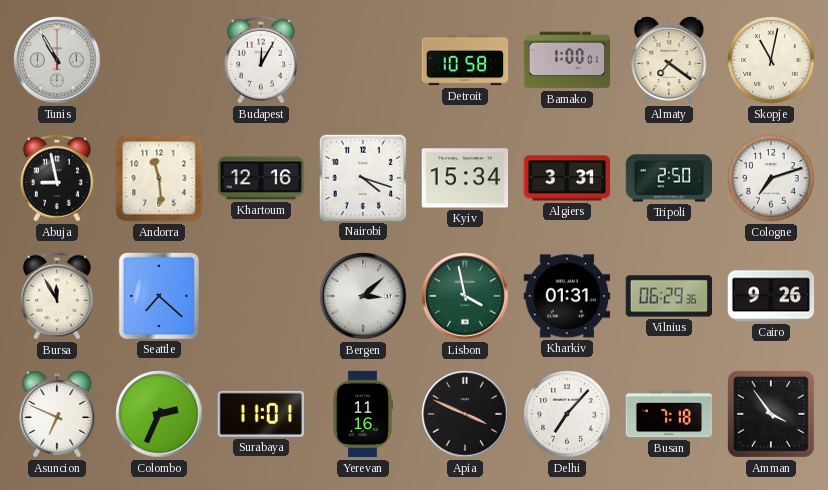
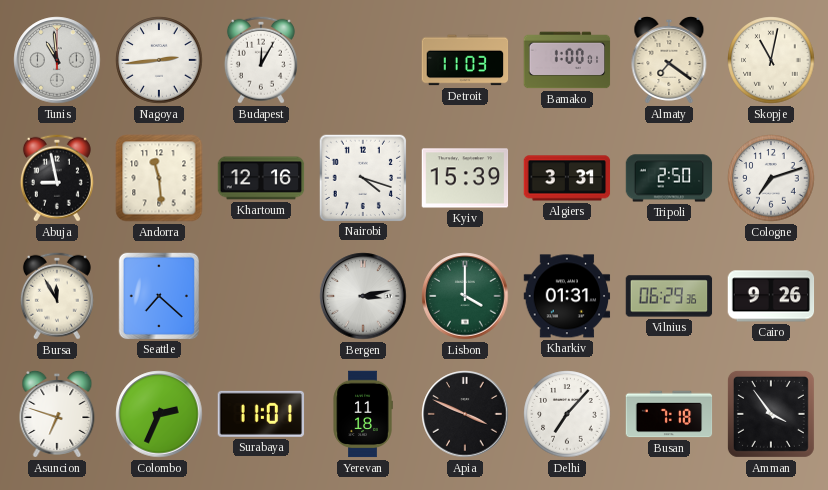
Tunis: 10:55 -> 10:59 (57, 60)
Nagoya: none -> 2:44 (159, 60)
Detroit: 10:58 -> 11:03 (465, 60)
Kyiv: 15:34 -> 15:39 (465, 178)
Bergen: 3:08 -> 3:13 (363, 296)
Lisbon: 3:58 -> 4:00 (465, 296)
Asuncion: 6:49 -> 6:48 (57, 414)
Yerevan: 11:16 -> 11:18 (363, 414)
